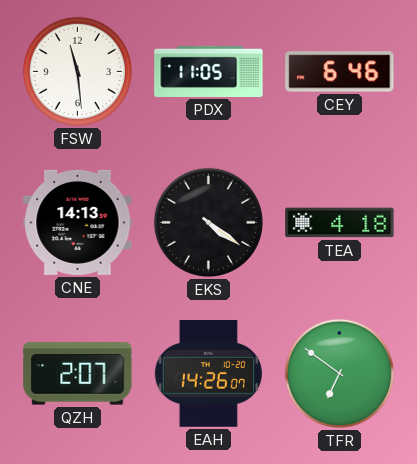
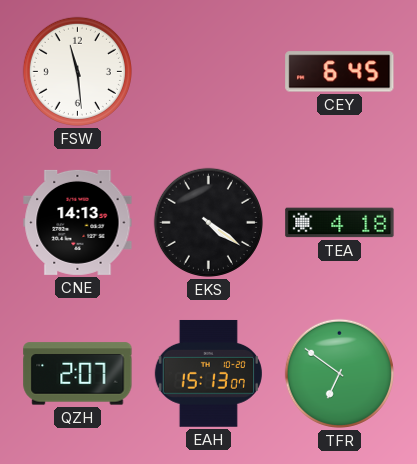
PDX: 11:05 -> none (209, 71)
CEY: 6:46 -> 6:45 (340, 72)
EAH: 14:26 -> 15:13 (208, 374)
